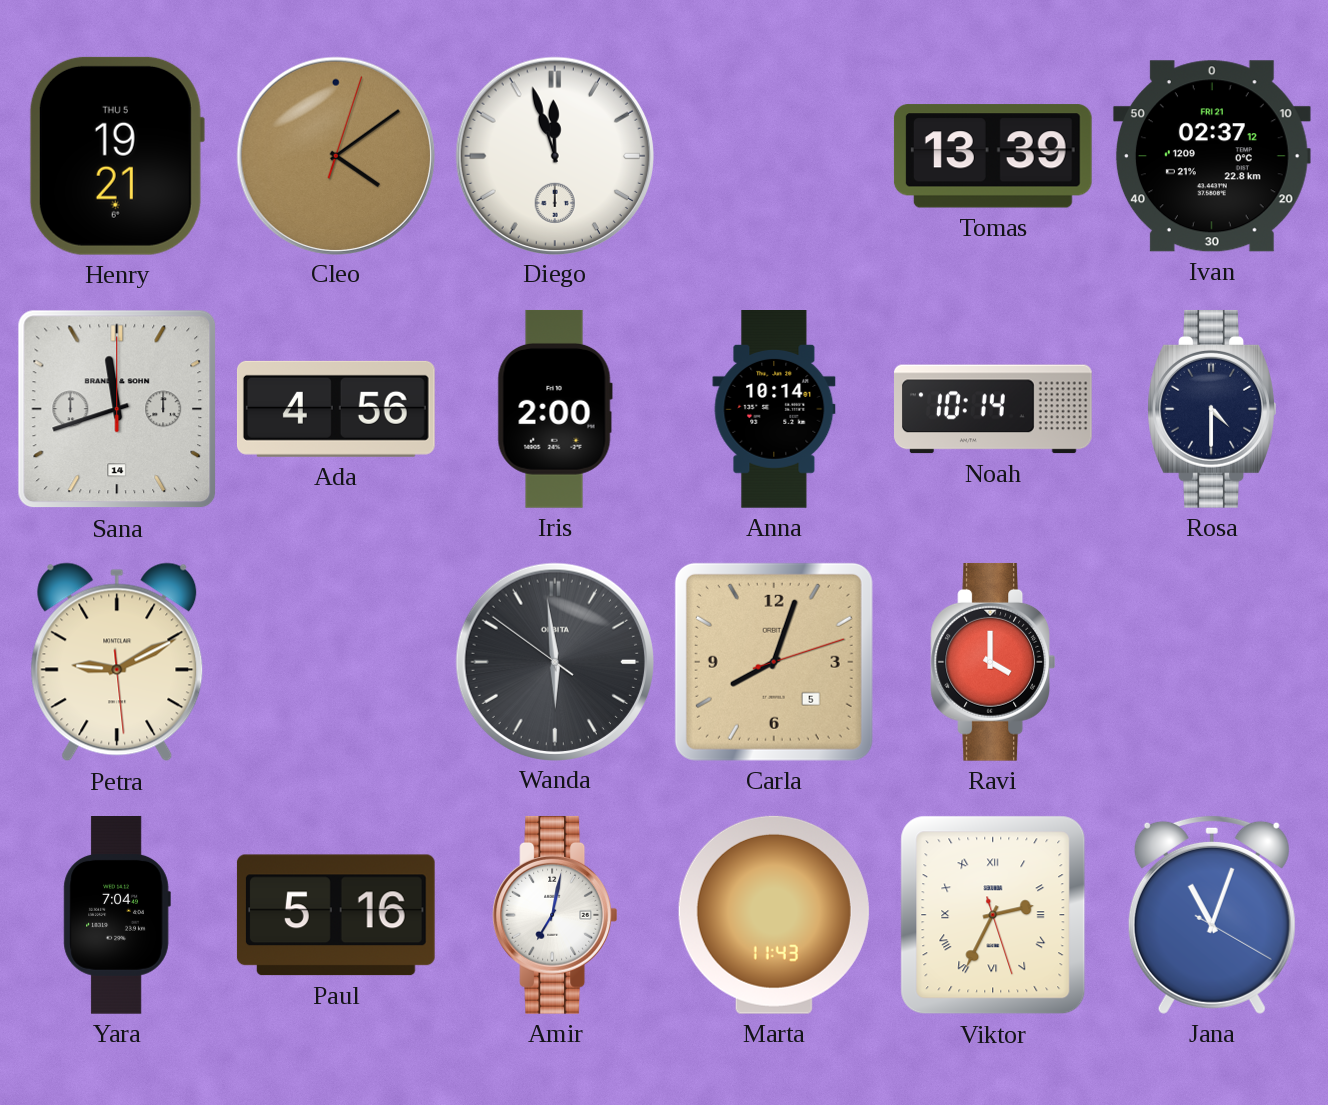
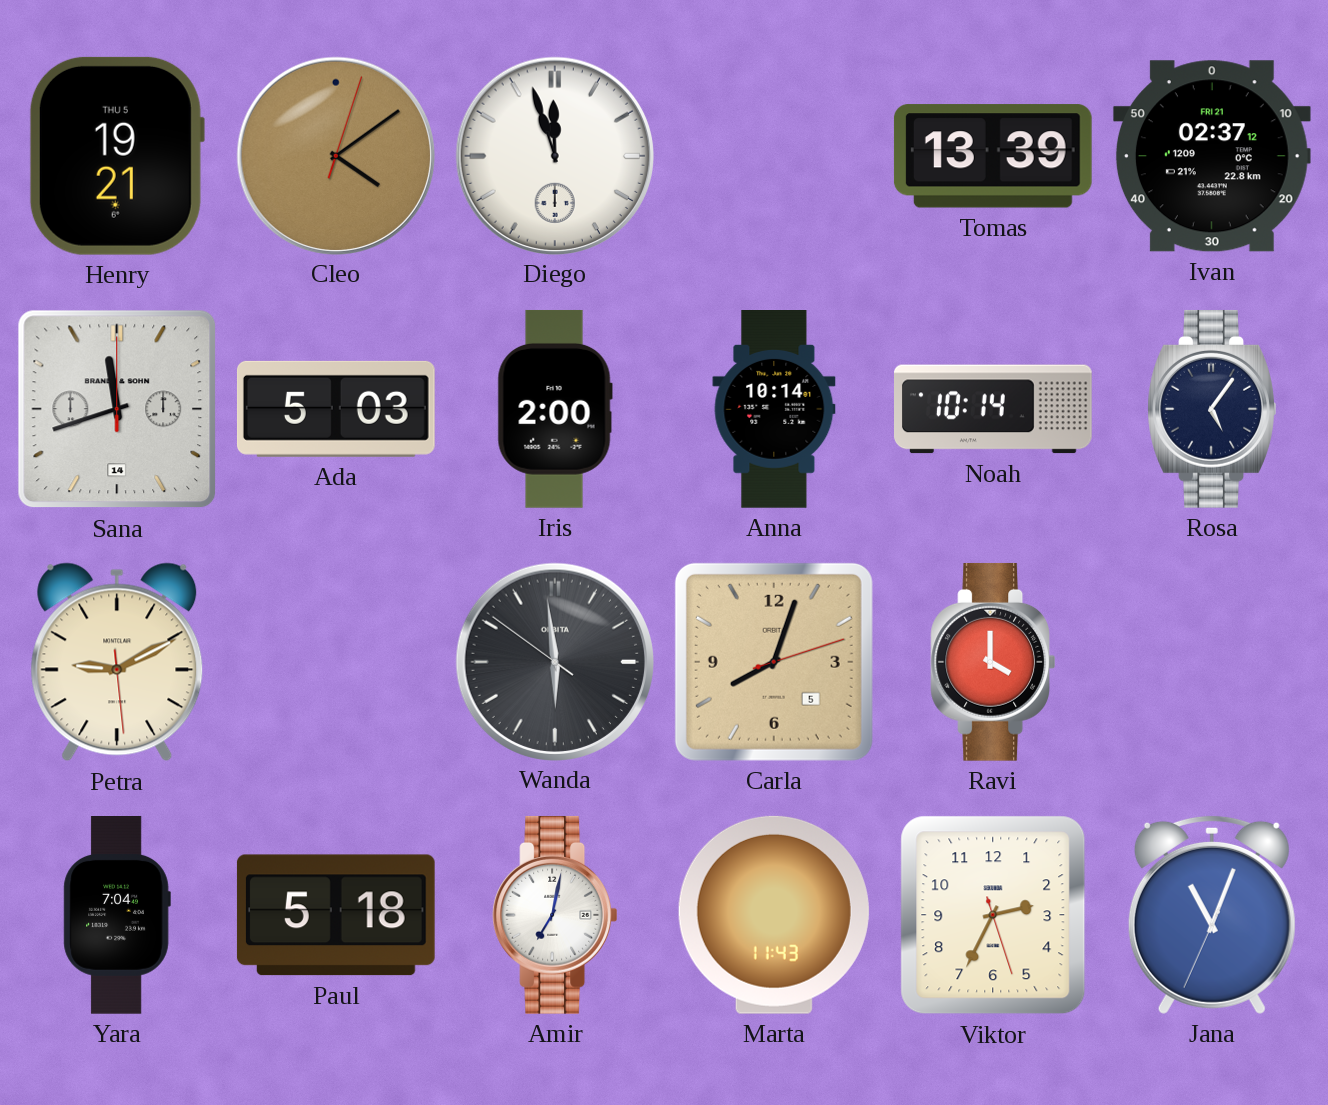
Ada: 4:56 -> 5:03 (336, 409)
Rosa: 4:30 -> 5:06 (1212, 409)
Paul: 5:16 -> 5:18 (336, 915)
Viktor numerals: Roman -> Arabic (993, 915)
Jana: 11:03:20 -> 11:03:34 (1212, 914)
